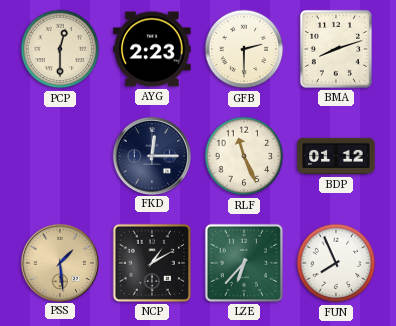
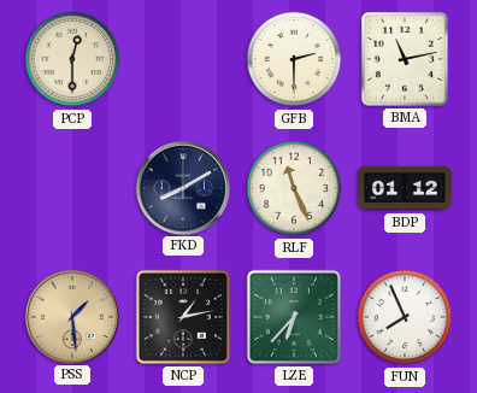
AYG: 2:23 -> none (152, 49)
BMA: 8:12 -> 11:13 (405, 59)
FKD: 12:15 -> 8:10 (182, 187)
NCP: 1:10 -> 1:13 (183, 317)
